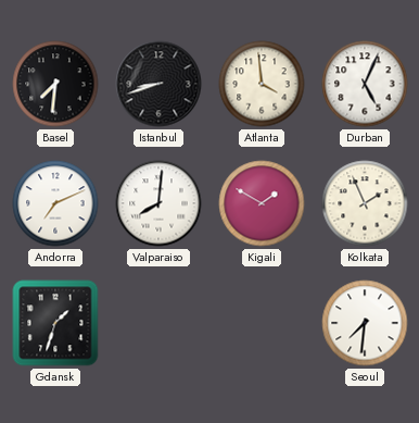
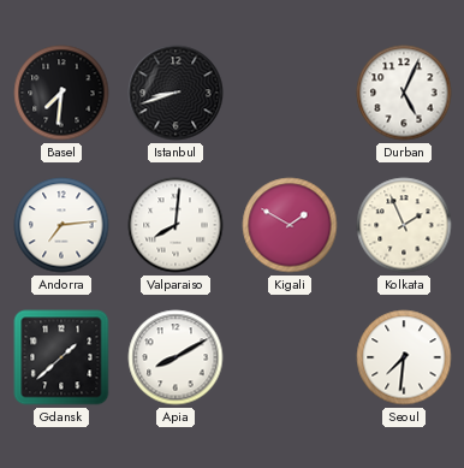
Atlanta: 3:59 -> none (262, 84)
Andorra: 7:11 -> 7:14 (61, 225)
Gdansk: 1:33 -> 1:38 (61, 357)
Apia: none -> 8:10 (176, 357)
